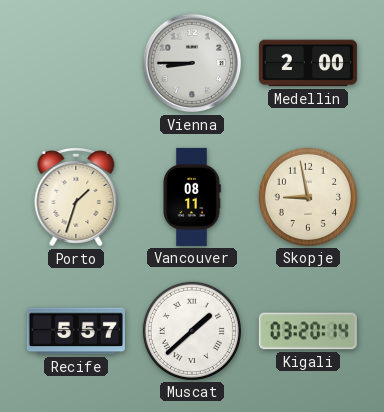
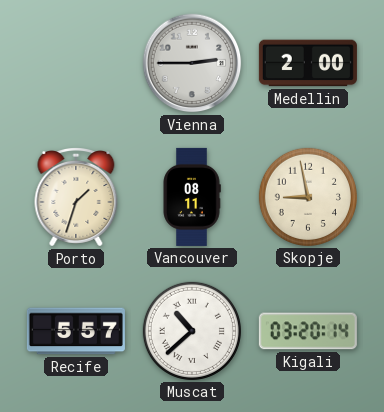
Vienna: 8:45 -> 2:45 (192, 63)
Muscat: 1:38 -> 10:38 (192, 331)
